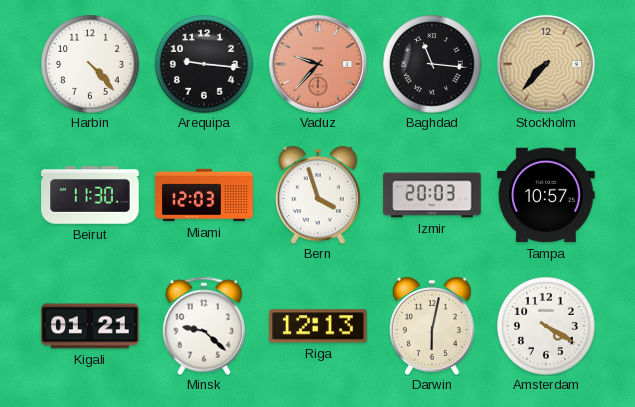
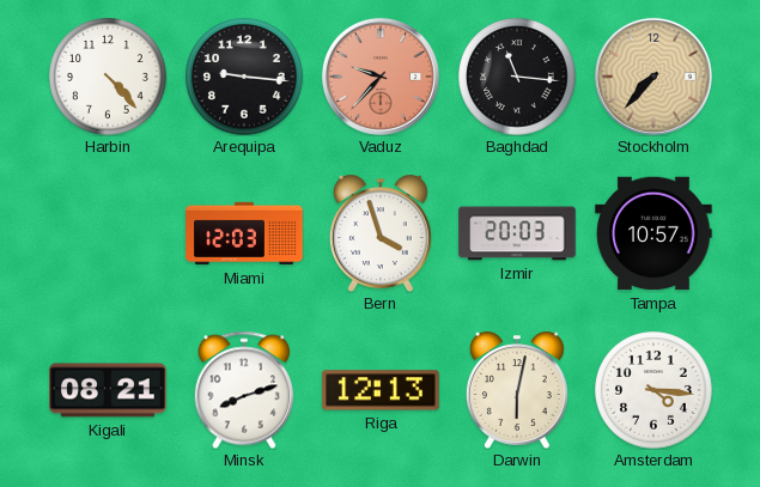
Beirut: 11:30 -> none (90, 195)
Kigali: 01:21 -> 08:21 (108, 390)
Minsk: 9:22 -> 8:12 (243, 390)
Amsterdam: 4:20 -> 4:16 (653, 390)
